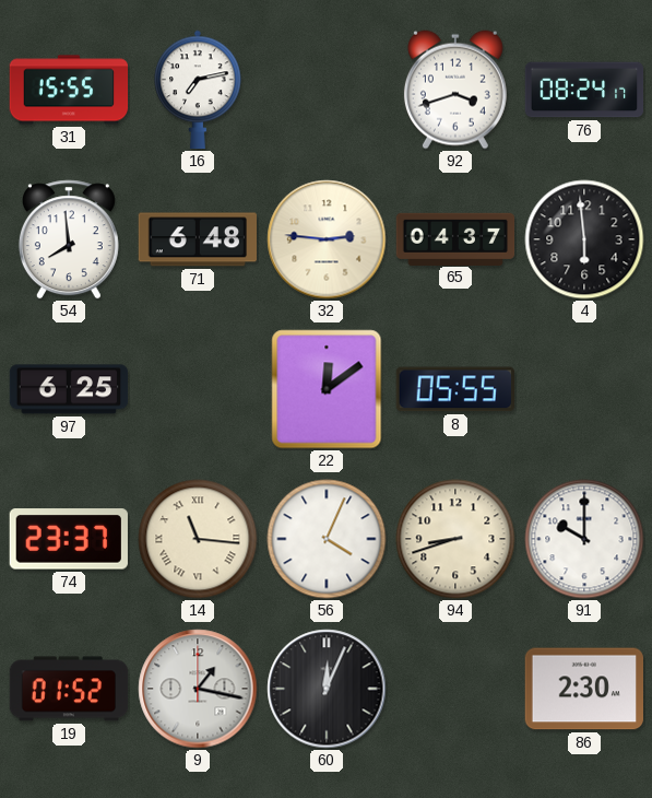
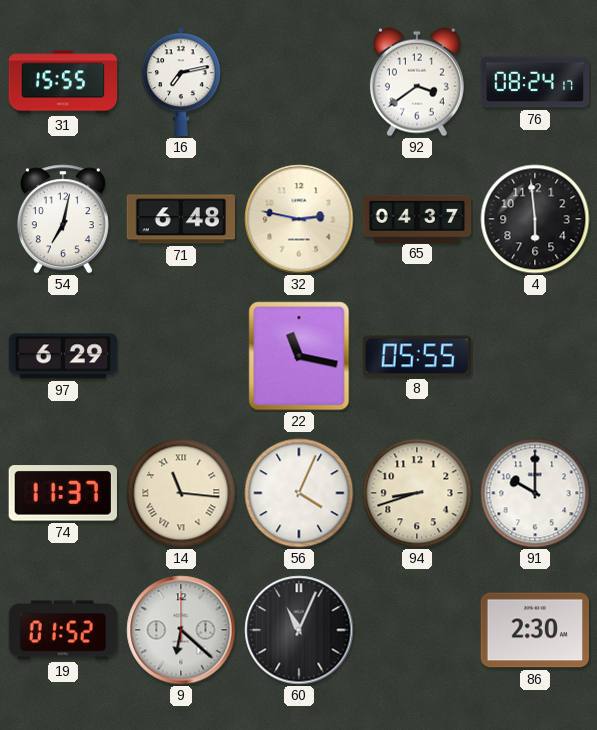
92: 3:42 -> 3:39 (417, 82)
54: 7:59 -> 7:02 (63, 219)
32: 2:46 -> 2:47 (299, 219)
97: 6:25 -> 6:29 (63, 356)
22: 12:09 -> 11:17 (299, 356)
74: 23:37 -> 11:37 (63, 493)
9: 1:17 -> 6:22 (181, 630)
60: 12:04 -> 11:04 (299, 630)
